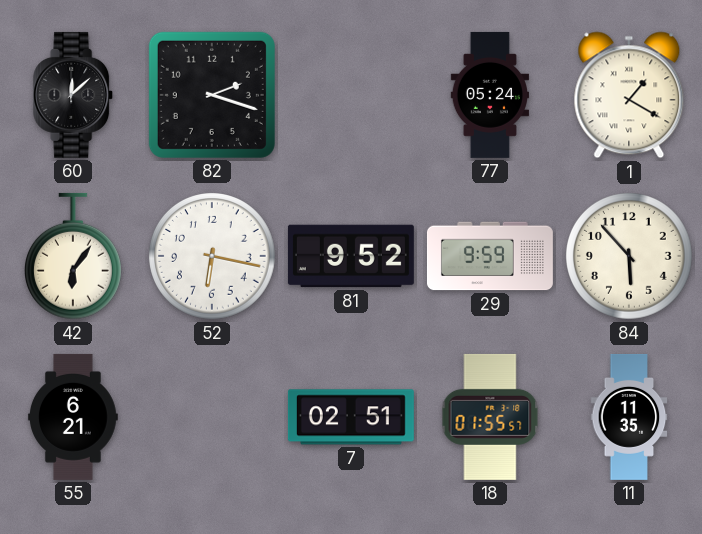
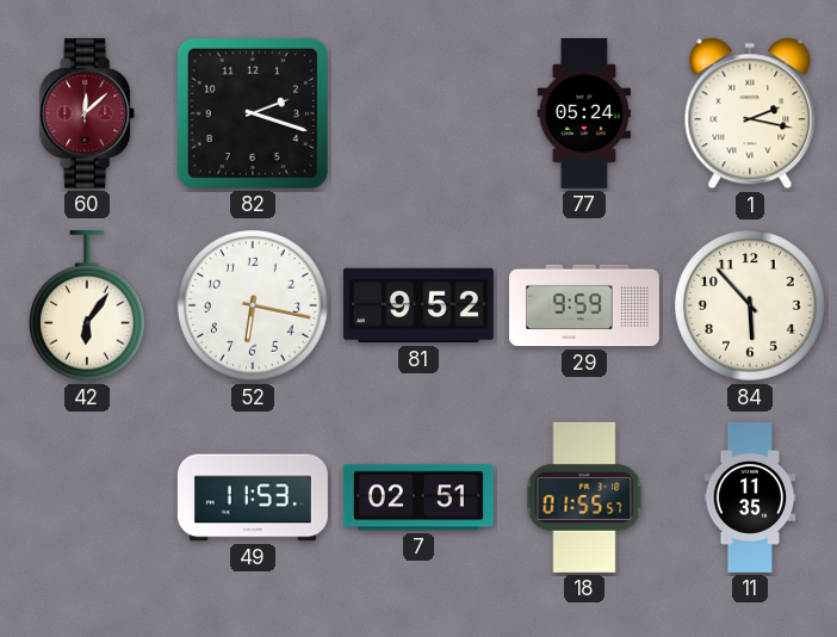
60 dial: black -> burgundy (88, 113)
1: 1:20 -> 2:17 (750, 113)
55: 6:21 -> none (73, 417)
49: none -> 11:53 (253, 497)
